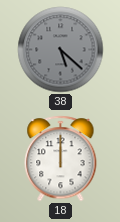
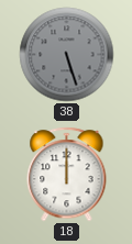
38: 5:22 -> 5:27 (67, 55)
